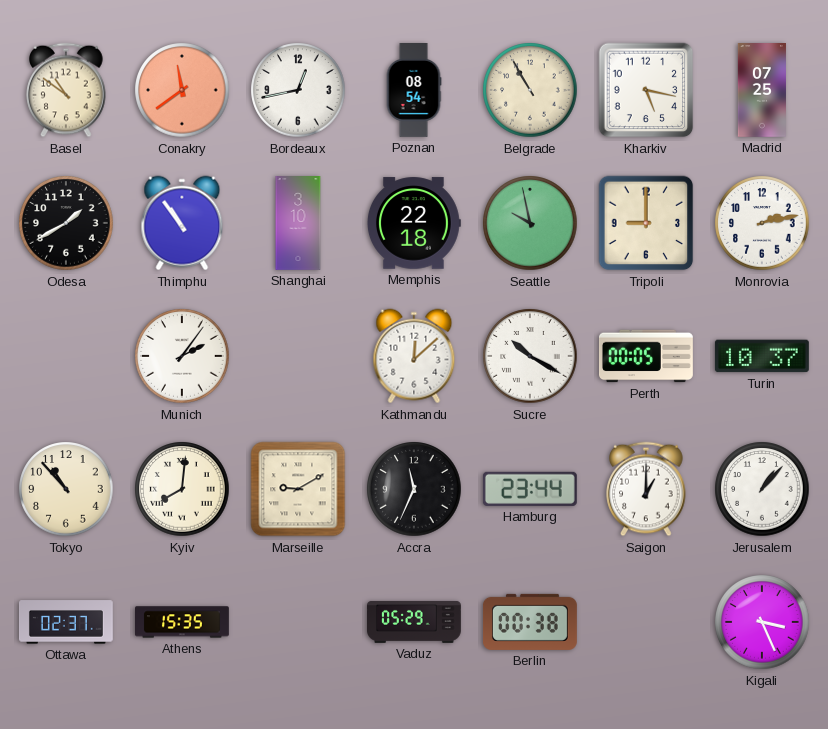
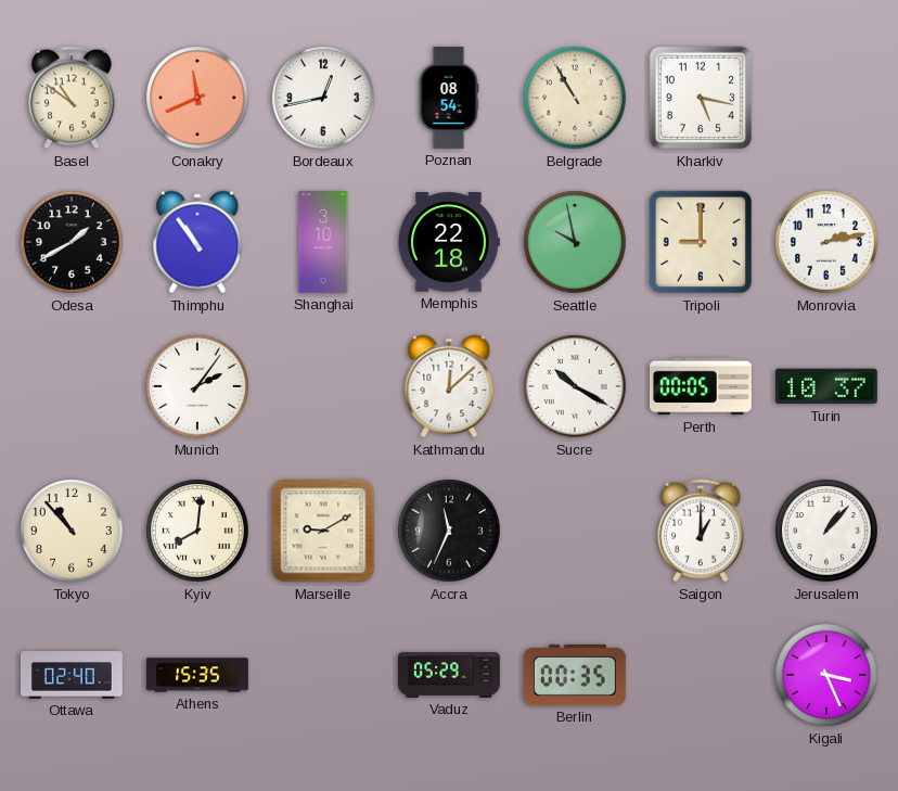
Conakry: 11:39 -> 11:41 (197, 98)
Madrid: 07:25 -> none (761, 91)
Hamburg: 23:44 -> none (530, 489)
Ottawa: 02:37 -> 02:40 (72, 675)
Berlin: 00:38 -> 00:35 (575, 675)
